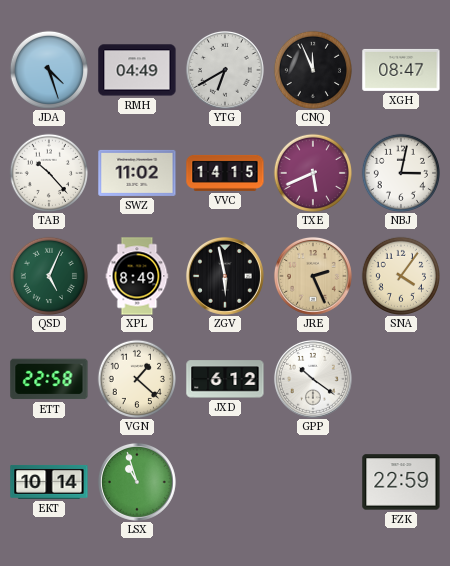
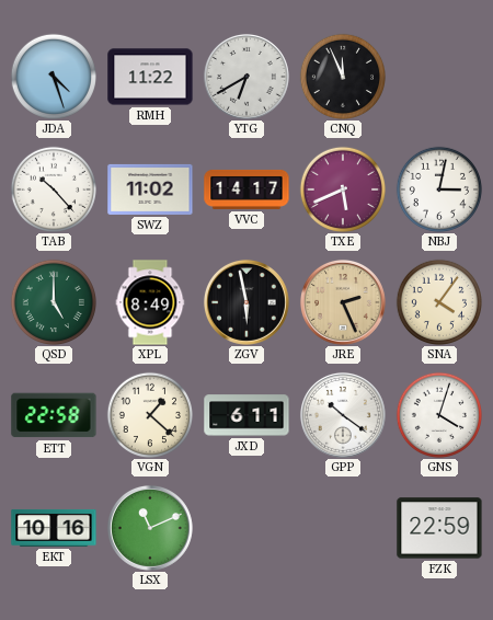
RMH: 04:49 -> 11:22 (150, 77)
XGH: 08:47 -> none (401, 70)
VVC: 14:15 -> 14:17 (246, 190)
QSD: 5:04 -> 5:00 (53, 301)
JXD: 6:12 -> 6:11 (246, 415)
GNS: none -> 4:03 (438, 414)
EKT: 10:14 -> 10:16 (54, 528)
LSX: 10:57 -> 11:11 (150, 528)
